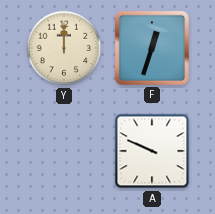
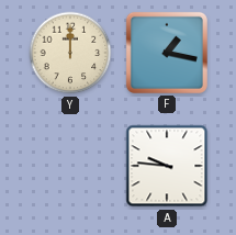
F: 12:33 -> 1:17 (167, 53)
A: 9:49 -> 9:46 (167, 166)
